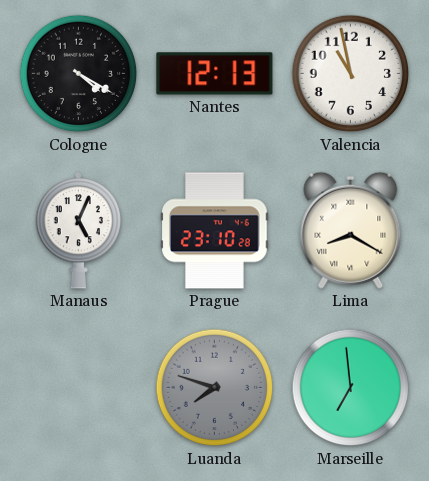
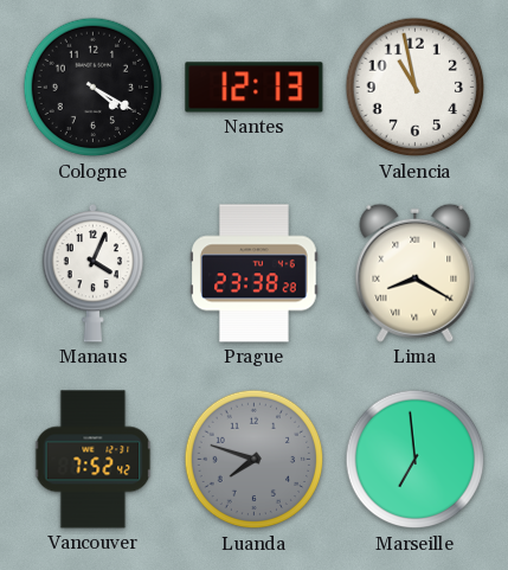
Manaus: 5:04 -> 4:04 (94, 273)
Prague: 23:10 -> 23:38 (255, 274)
Vancouver: none -> 7:52 (94, 460)
